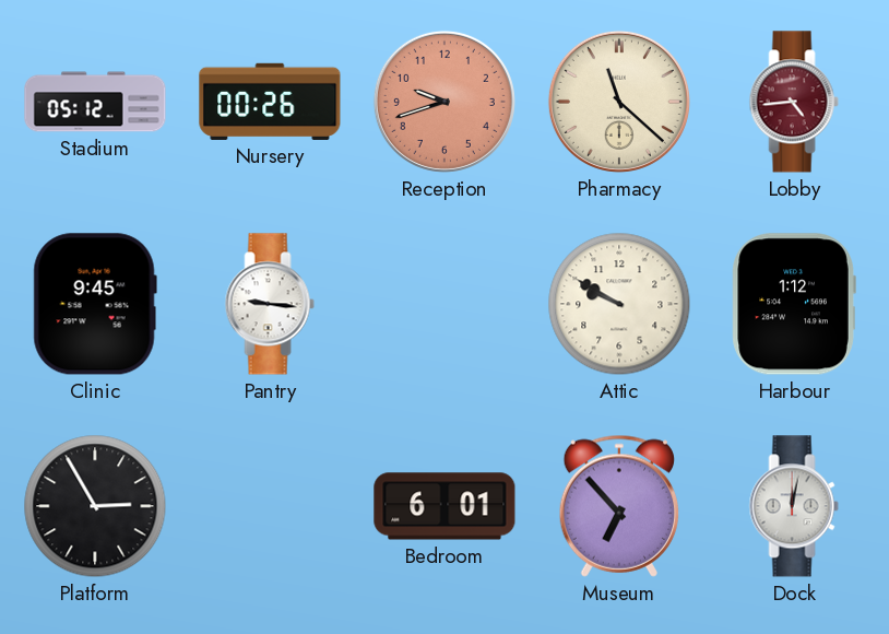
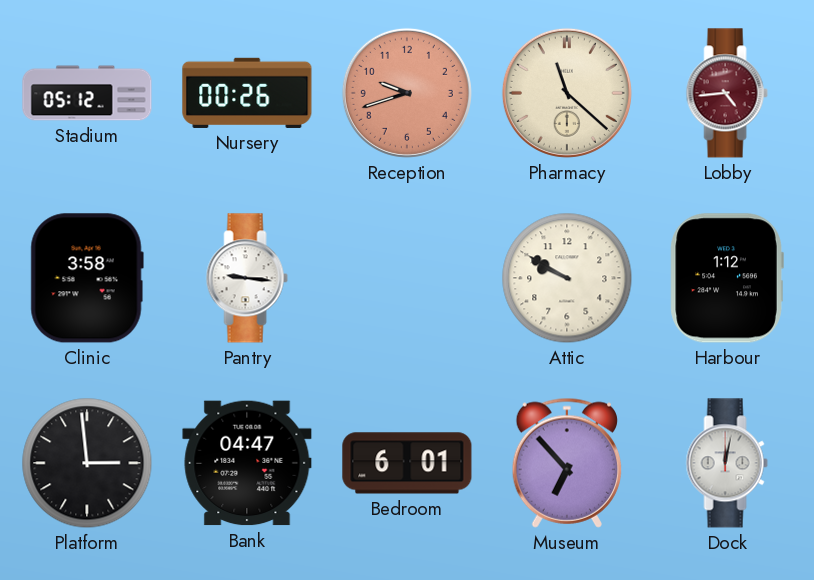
Clinic: 9:45 -> 3:58 (87, 278)
Platform: 2:55 -> 2:59 (87, 463)
Bank: none -> 04:47 (247, 463)
